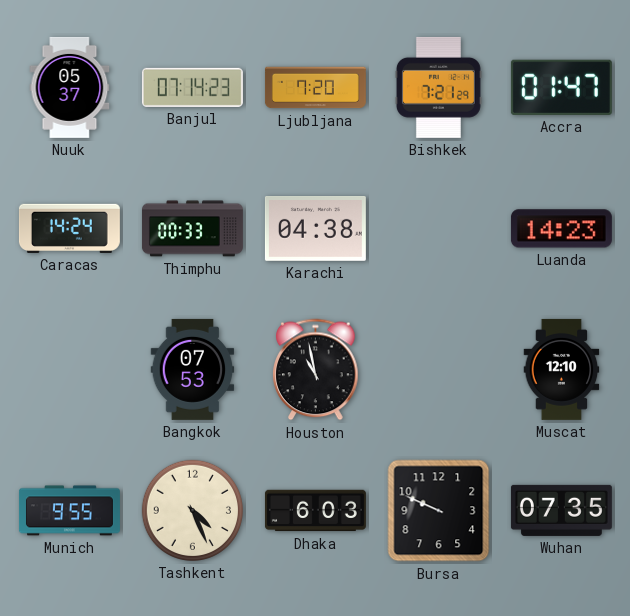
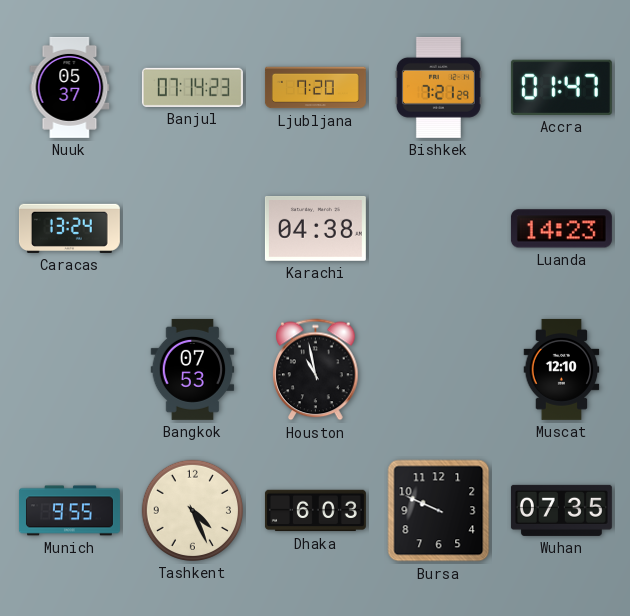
Caracas: 14:24 -> 13:24 (69, 228)
Thimphu: 00:33 -> none (192, 229)
